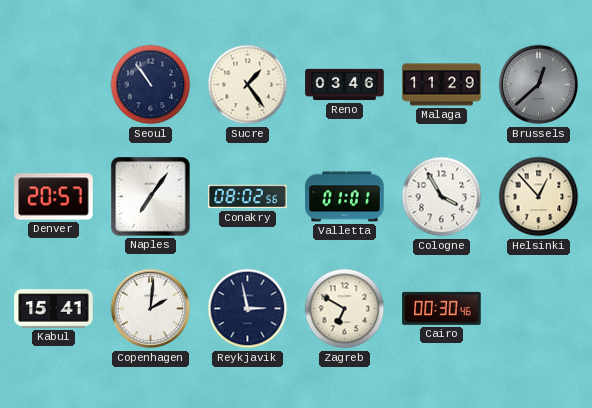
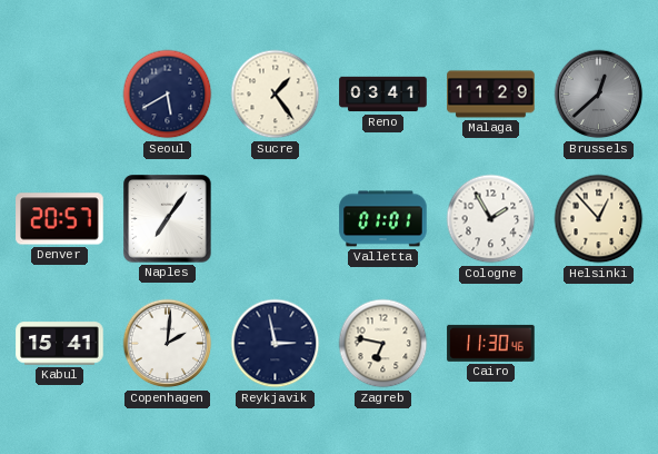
Seoul: 10:54 -> 5:40 (168, 95)
Reno: 03:46 -> 03:41 (383, 95)
Conakry: 08:02 -> none (248, 197)
Cologne: 3:55 -> 1:55 (491, 219)
Zagreb: 6:50 -> 6:47 (383, 344)
Cairo: 00:30 -> 11:30 (491, 343)
